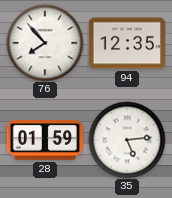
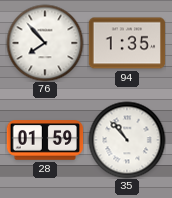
94: 12:35 -> 1:35 (127, 43)
35: 5:14 -> 10:53 (127, 140)
